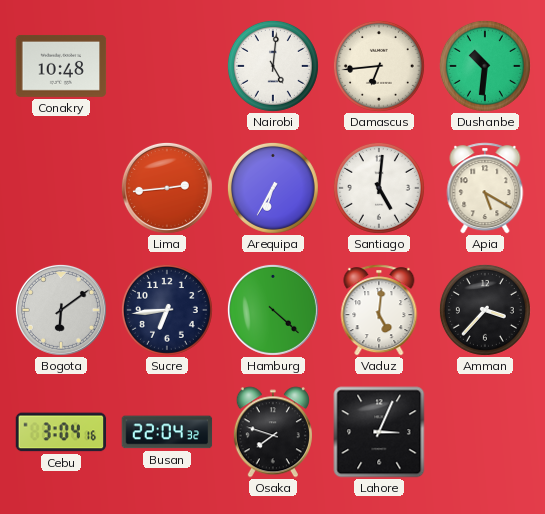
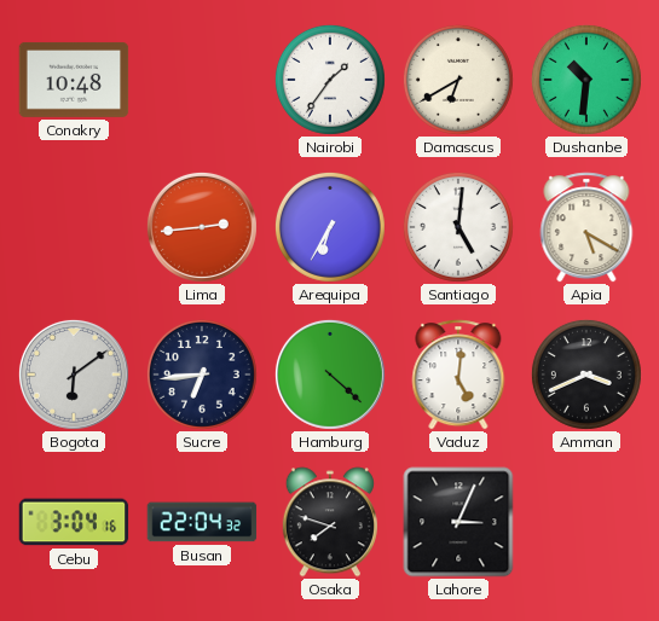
Nairobi: 5:01 -> 1:36 (330, 80)
Damascus: 6:44 -> 6:40 (458, 80)
Amman: 3:37 -> 3:41 (586, 375)
